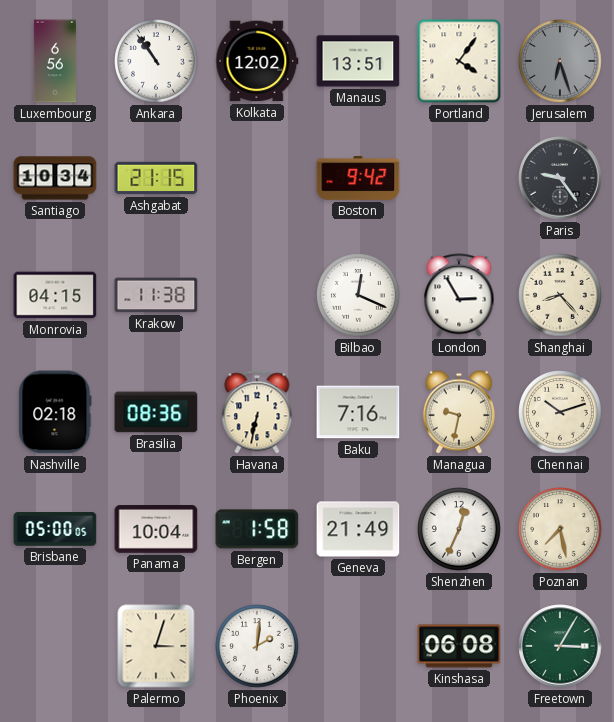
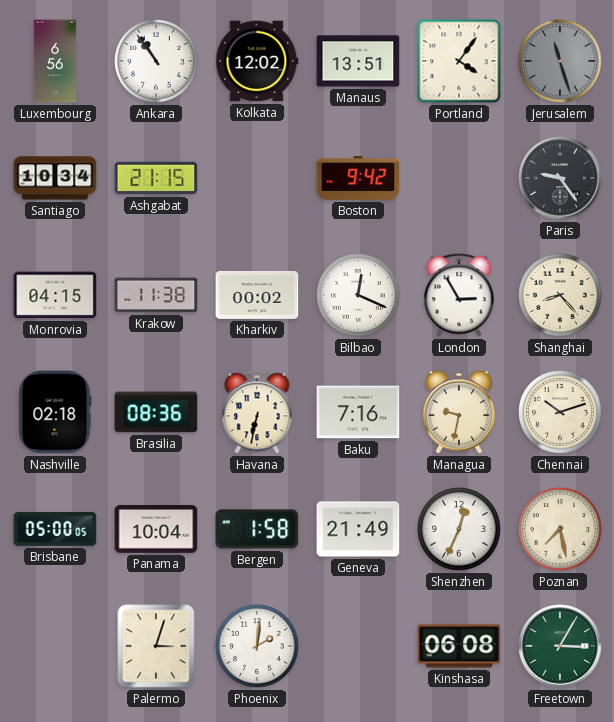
Jerusalem: 6:27 -> 11:27 (560, 61)
Kharkiv: none -> 00:02 (257, 295)
